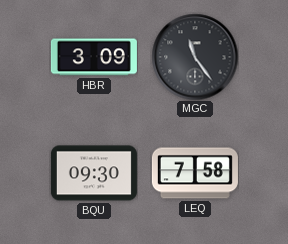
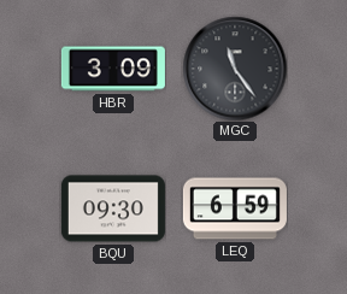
LEQ: 7:58 -> 6:59 (235, 208)
